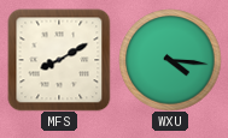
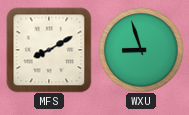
WXU: 4:16 -> 8:57 (141, 50)
